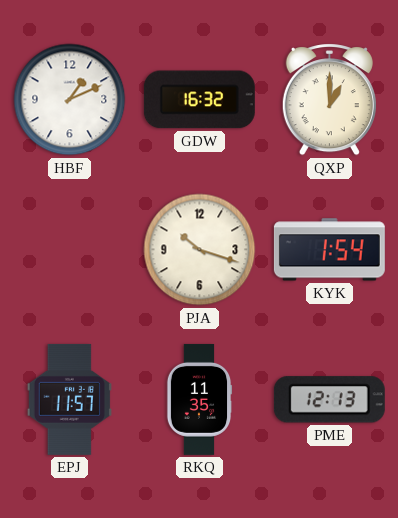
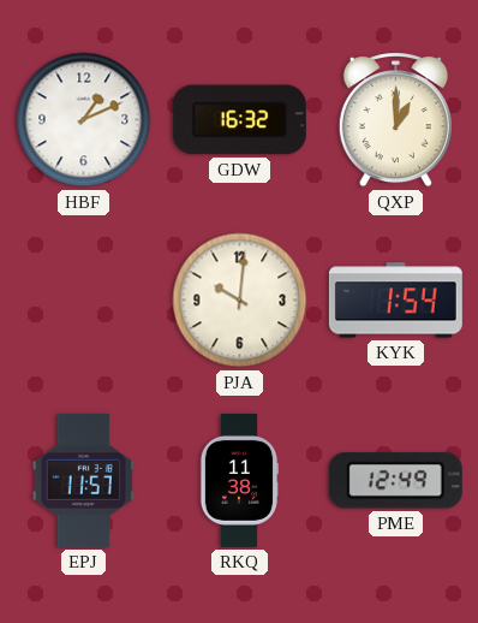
PJA: 10:18 -> 10:01 (240, 301)
RKQ: 11:35 -> 11:38 (239, 480)
PME: 12:13 -> 12:49 (395, 481)
